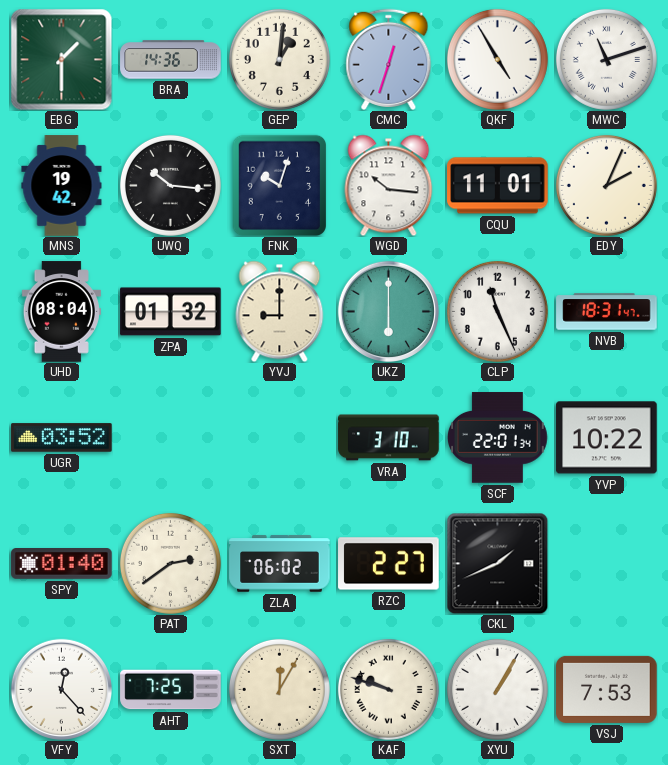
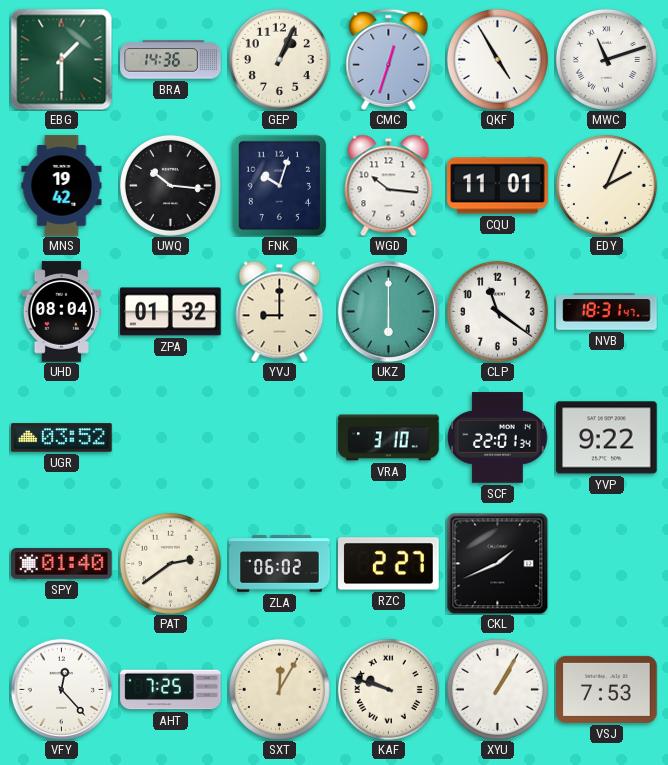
GEP: 1:01 -> 1:04 (279, 59)
CLP: 11:26 -> 11:21 (497, 311)
YVP: 10:22 -> 9:22 (607, 438)
